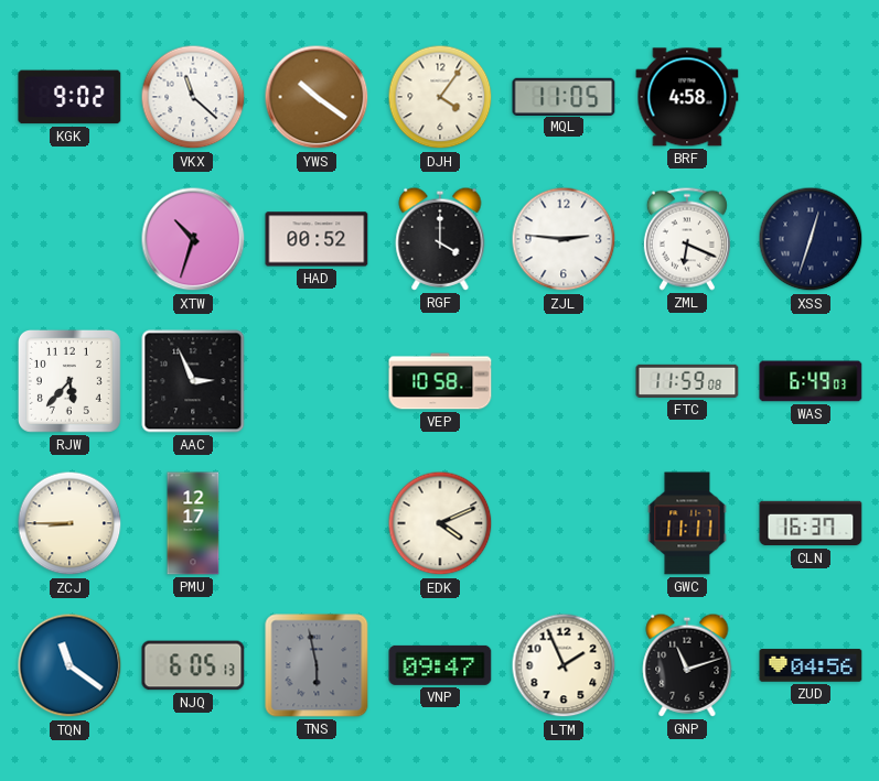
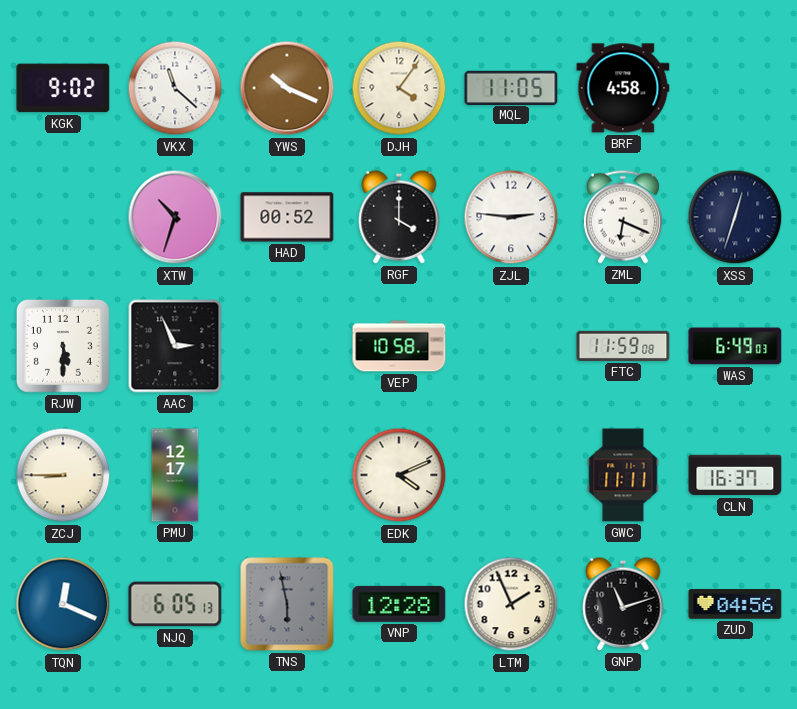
YWS: 10:21 -> 10:19 (287, 88)
RJW: 5:37 -> 5:30 (63, 346)
TQN: 11:21 -> 12:19 (63, 604)
VNP: 09:47 -> 12:28 (399, 604)
